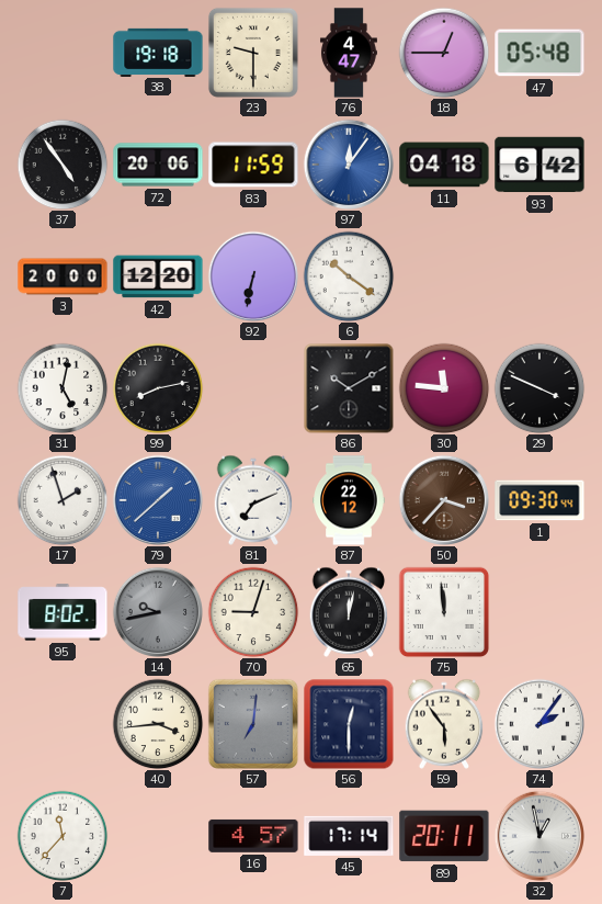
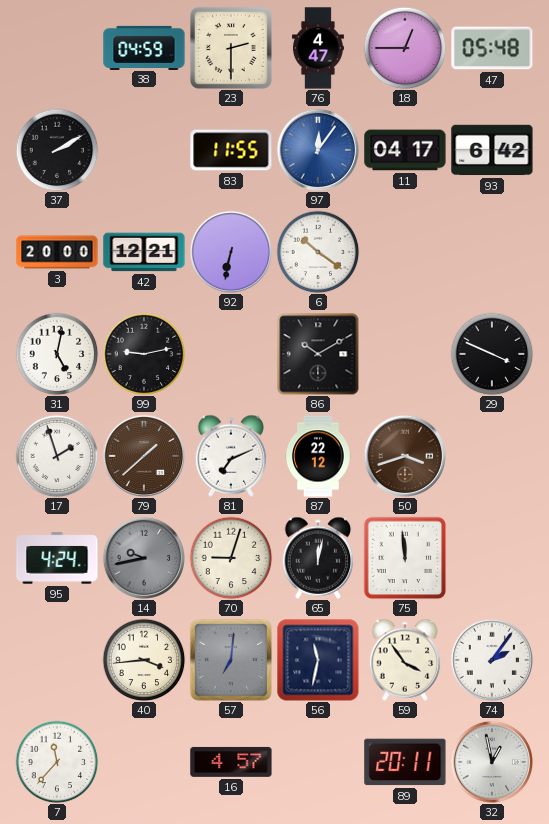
38: 19:18 -> 04:59 (144, 47)
23: 9:30 -> 2:30 (231, 48)
37: 4:54 -> 2:10 (57, 150)
72: 20:06 -> none (158, 165)
83: 11:59 -> 11:55 (231, 150)
11: 04:18 -> 04:17 (405, 150)
42: 12:20 -> 12:21 (144, 252)
99: 8:13 -> 9:13 (144, 354)
30: 11:46 -> none (444, 388)
79 dial: blue -> brown (143, 455)
50: 3:37 -> 3:42 (404, 455)
1: 09:30 -> none (539, 500)
95: 8:02 -> 4:24 (57, 558)
56: 12:30 -> 11:32 (318, 660)
59: 5:54 -> 3:54 (405, 660)
45: 17:14 -> none (349, 836)
